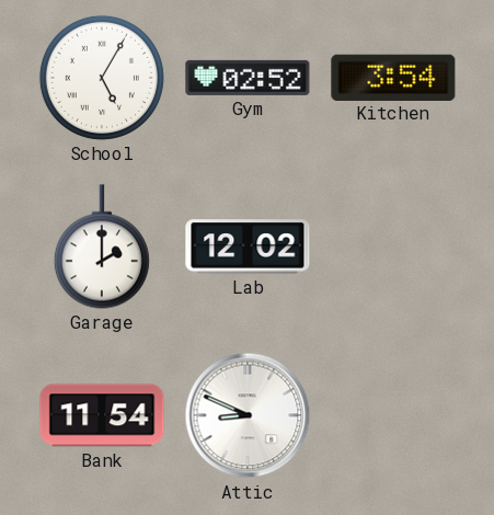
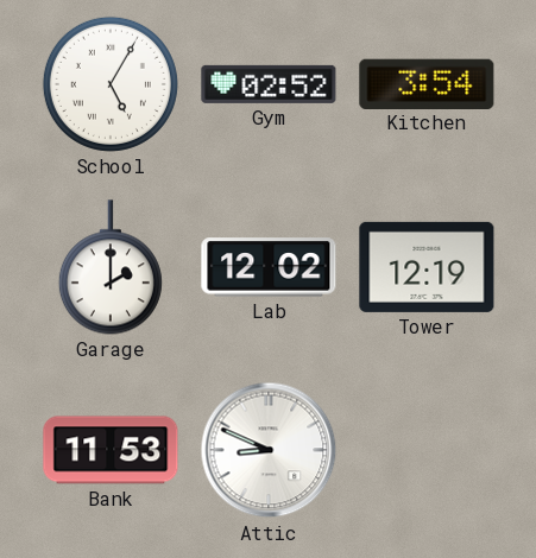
Tower: none -> 12:19 (427, 267)
Bank: 11:54 -> 11:53 (111, 450)
